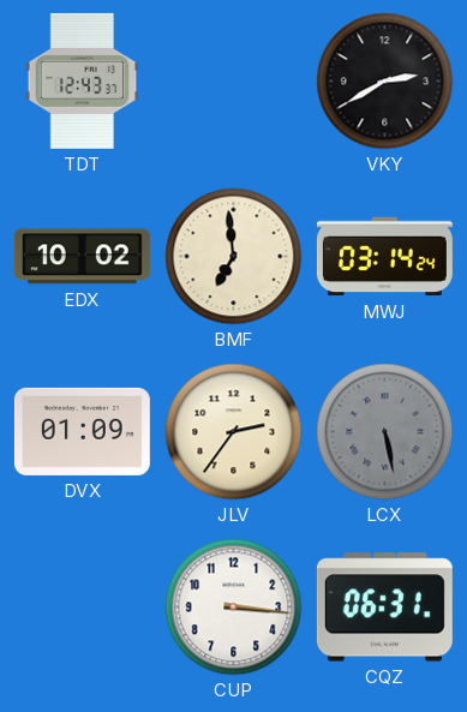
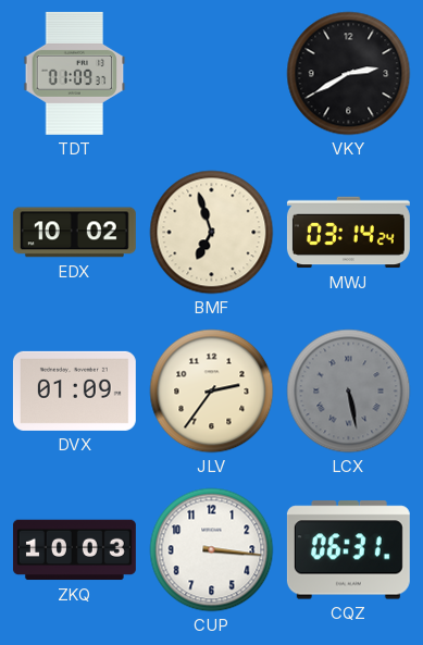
TDT: 12:43 -> 01:09 (75, 73)
BMF: 6:59 -> 6:57 (212, 233)
ZKQ: none -> 10:03 (74, 550)
